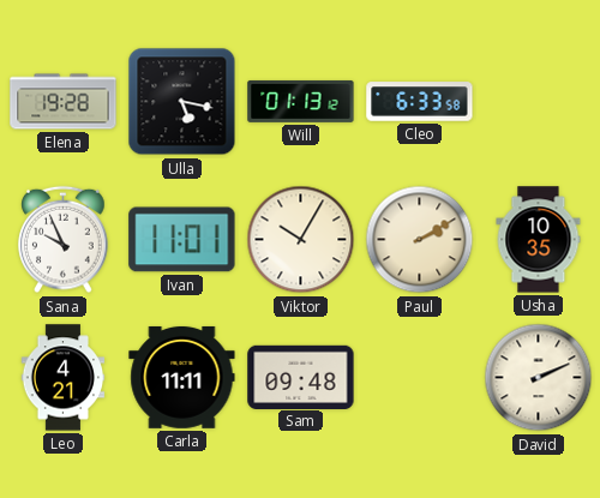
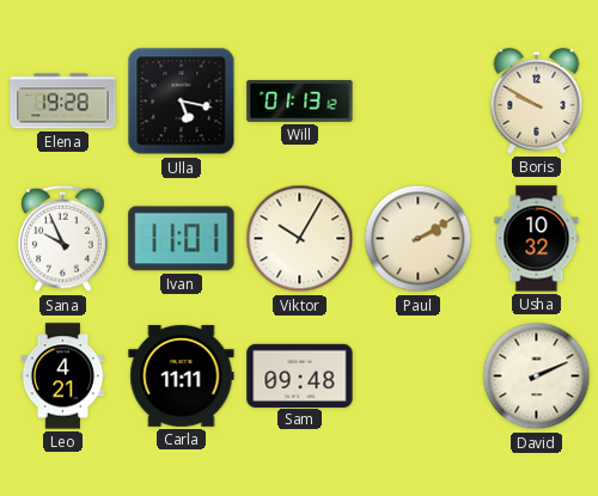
Cleo: 6:33 -> none (420, 102)
Boris: none -> 9:50 (537, 100)
Usha: 10:35 -> 10:32 (537, 239)
